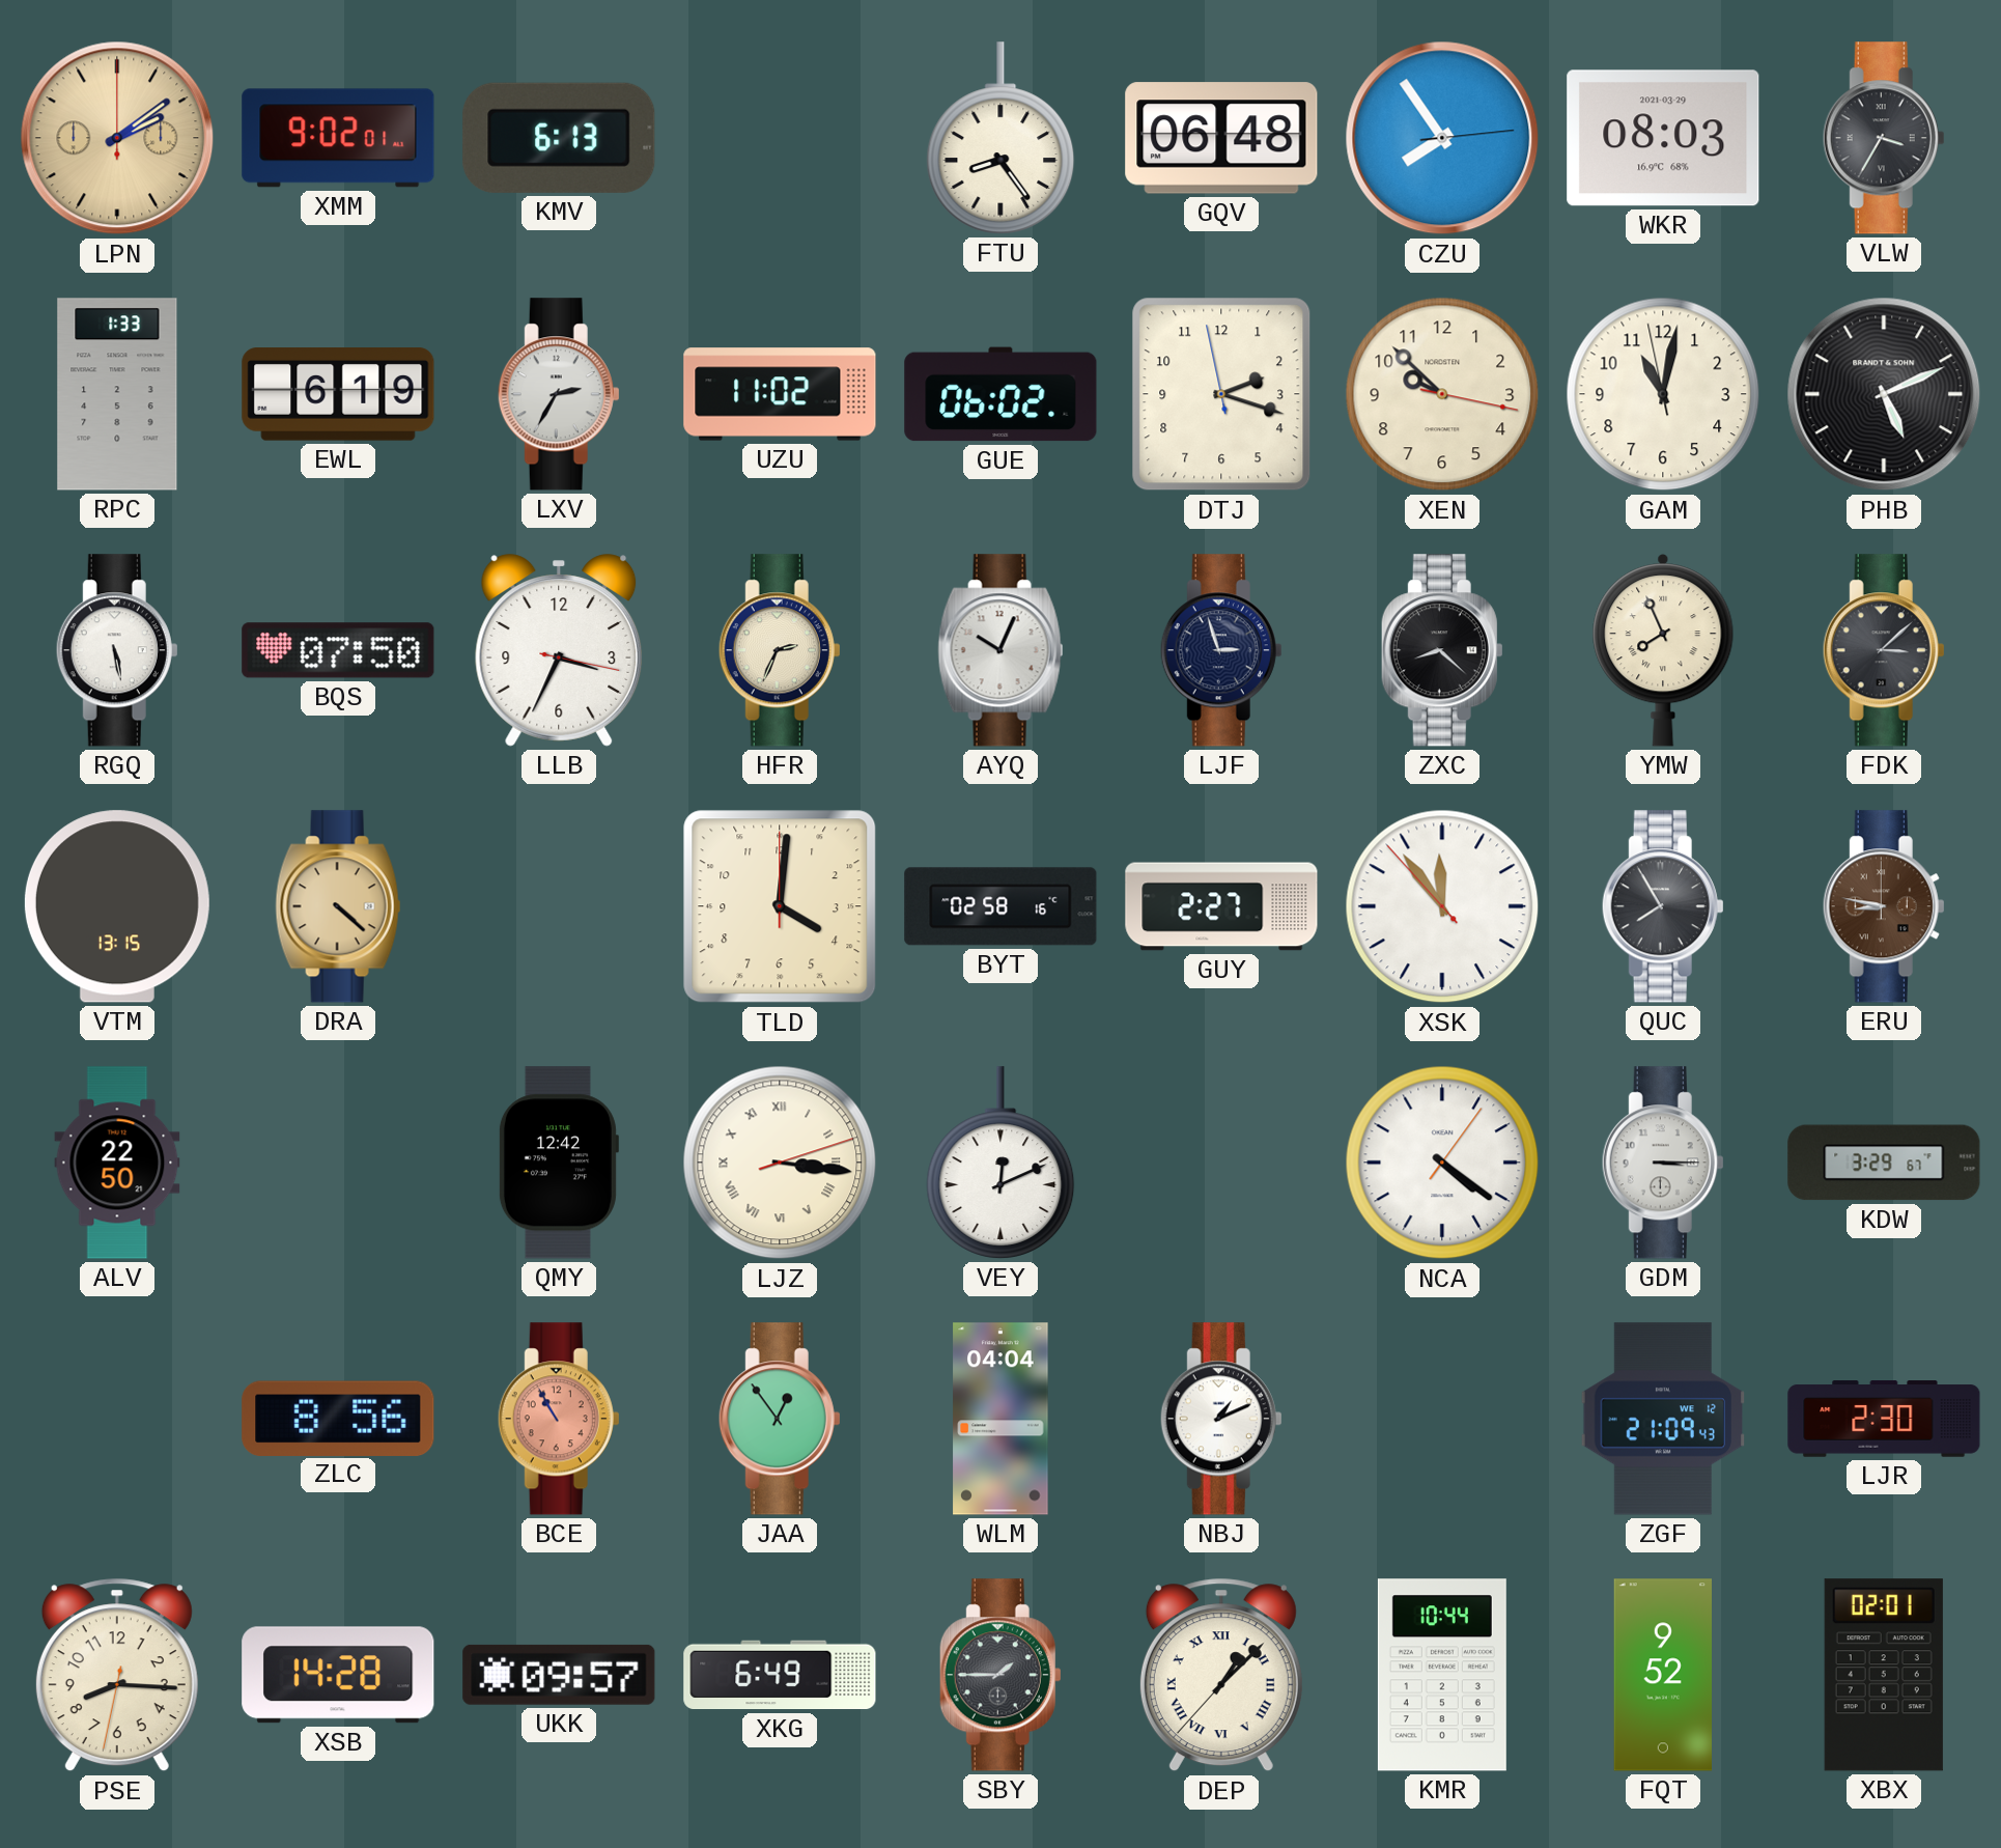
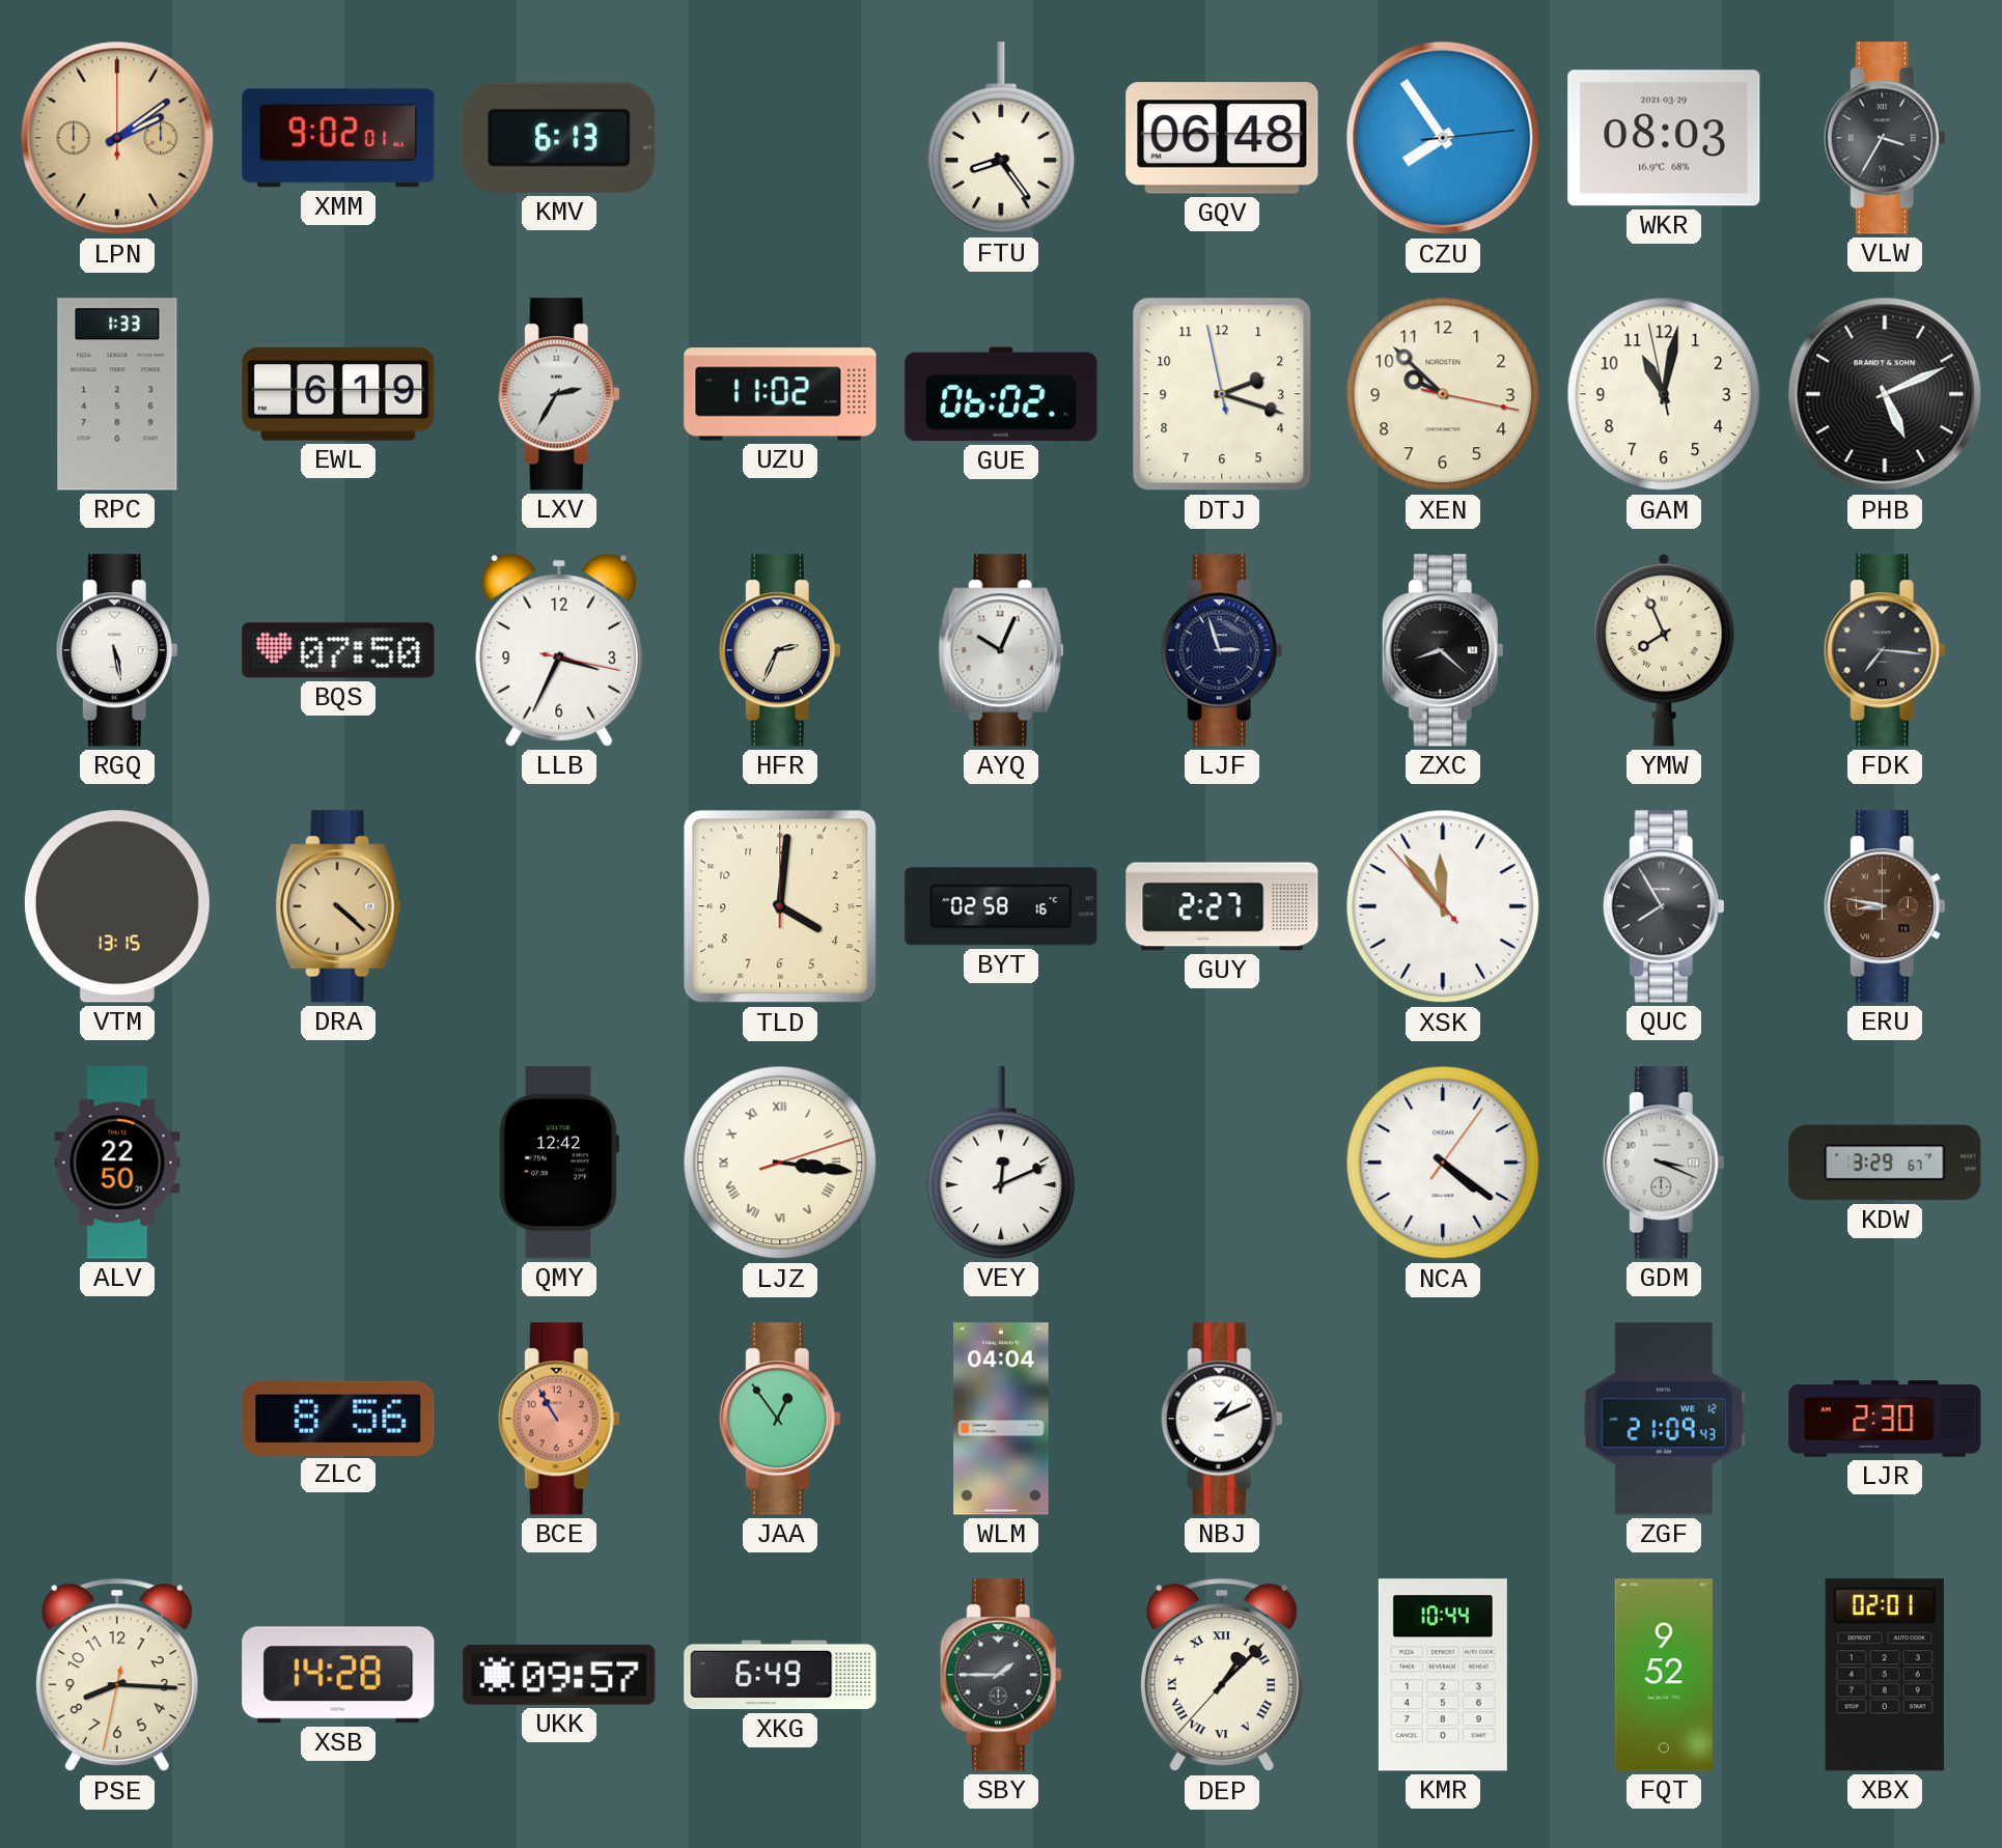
FDK: 3:08 -> 7:16 (1885, 650)
GDM: 3:15 -> 3:19 (1664, 1163)
